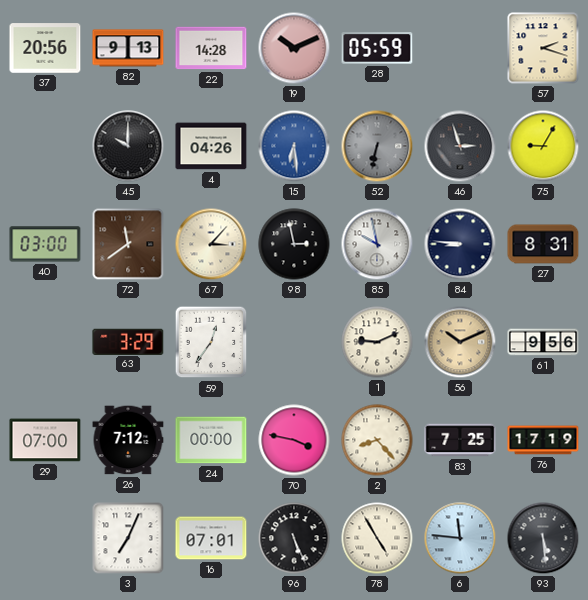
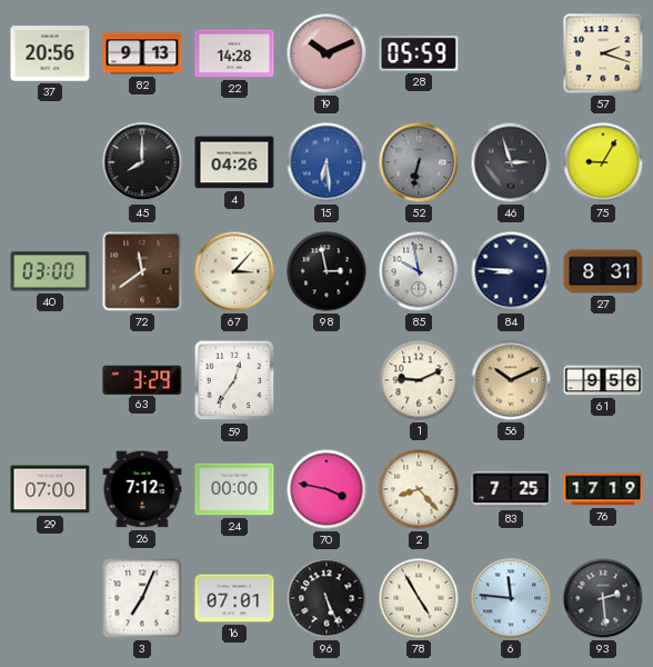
45: 10:00 -> 8:00 (142, 162)
93: 5:29 -> 2:29 (603, 598)
